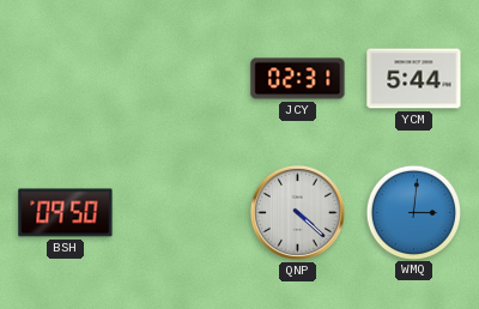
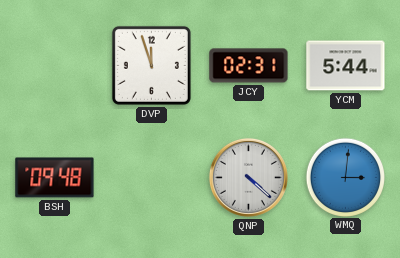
DVP: none -> 11:57 (151, 65)
BSH: 09:50 -> 09:48 (55, 178)
